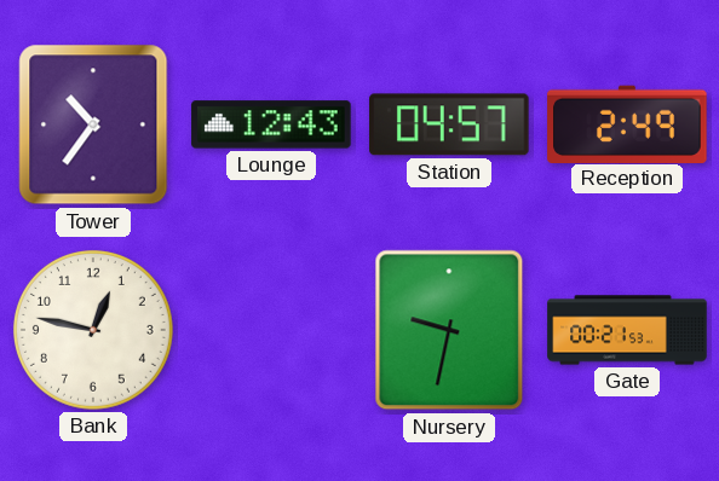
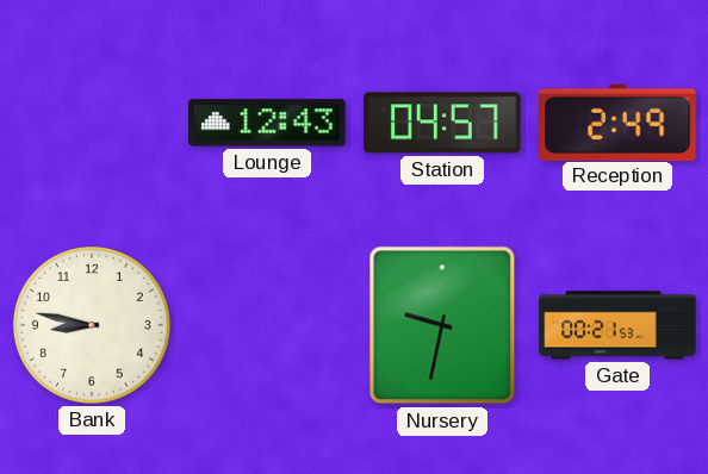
Tower: 10:36 -> none (93, 124)
Bank: 12:47 -> 8:47 (92, 325)
